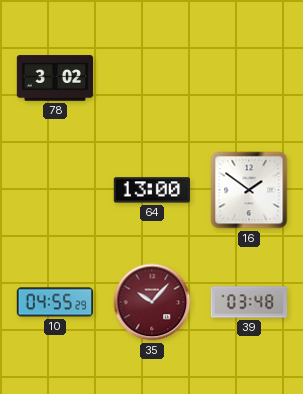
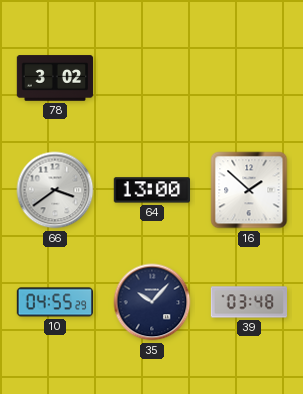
66: none -> 3:39 (55, 190)
16: 1:51 -> 1:52 (249, 190)
35 dial: burgundy -> navy (152, 302)
